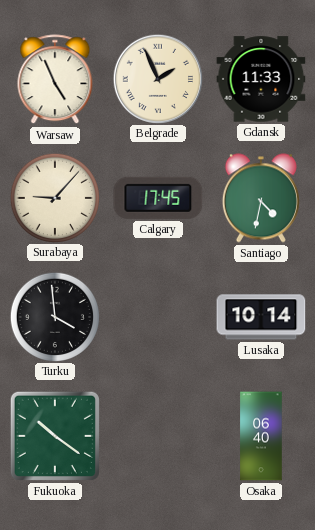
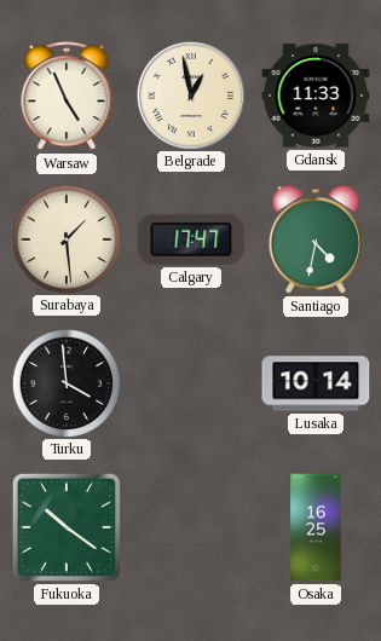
Belgrade: 1:56 -> 12:58 (190, 94)
Surabaya: 9:07 -> 1:29 (65, 238)
Calgary: 17:45 -> 17:47 (191, 239)
Osaka: 06:40 -> 16:25 (316, 527)
